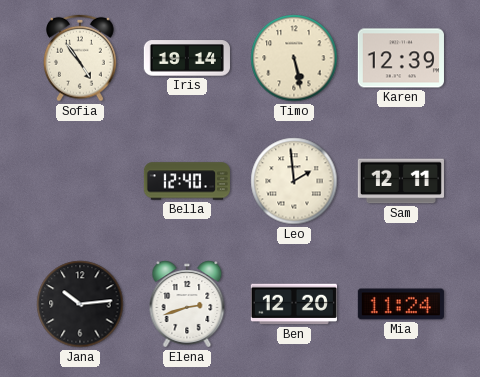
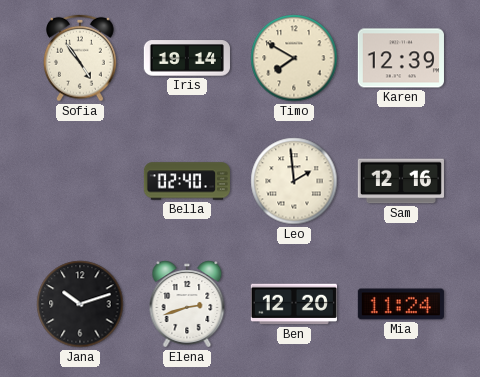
Timo: 5:28 -> 7:50 (294, 58)
Bella: 12:40 -> 02:40 (187, 181)
Sam: 12:11 -> 12:16 (401, 181)
Jana: 10:14 -> 10:12 (80, 304)
